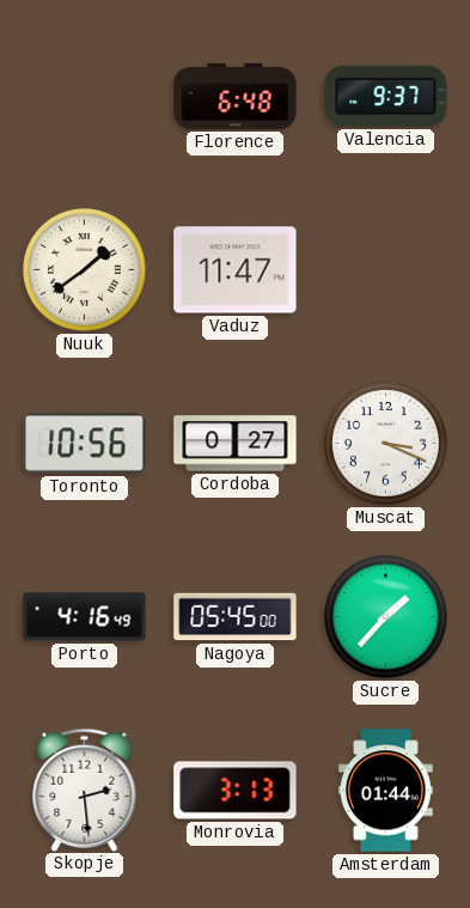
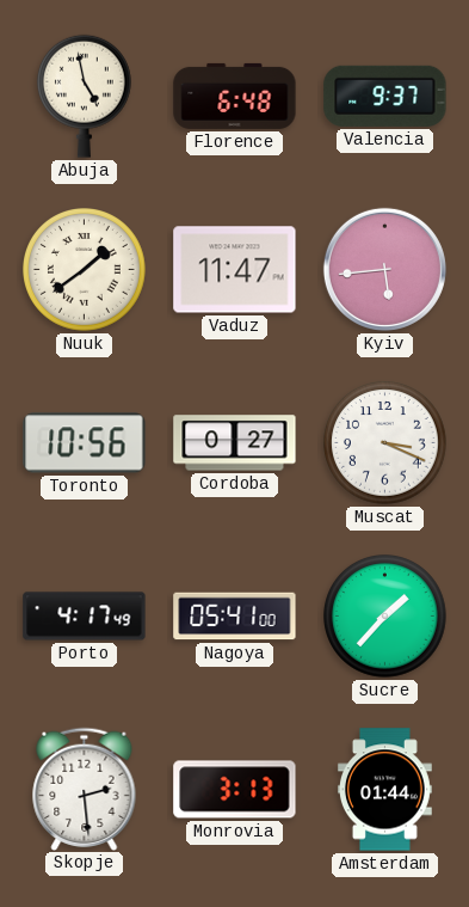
Abuja: none -> 4:58 (84, 96)
Kyiv: none -> 5:44 (384, 269)
Porto: 4:16 -> 4:17 (85, 617)
Nagoya: 05:45 -> 05:41 (235, 617)
